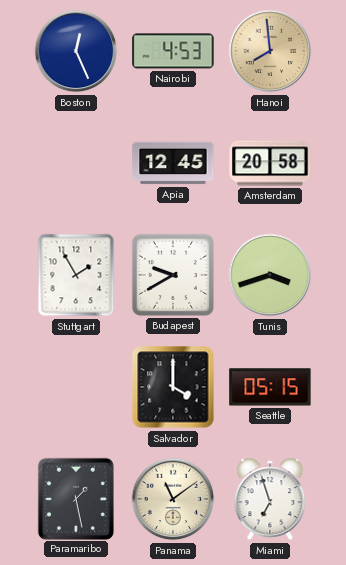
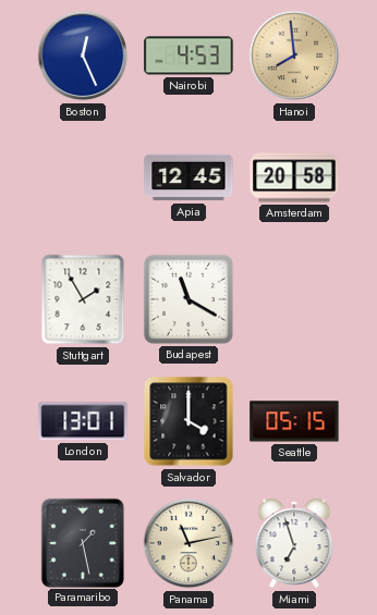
Budapest: 9:40 -> 11:20 (188, 299)
Tunis: 3:42 -> none (270, 275)
London: none -> 13:01 (83, 421)
Panama: 11:09 -> 11:13 (188, 543)
